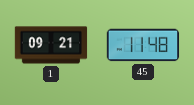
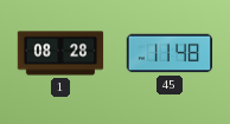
1: 09:21 -> 08:28 (60, 53)
